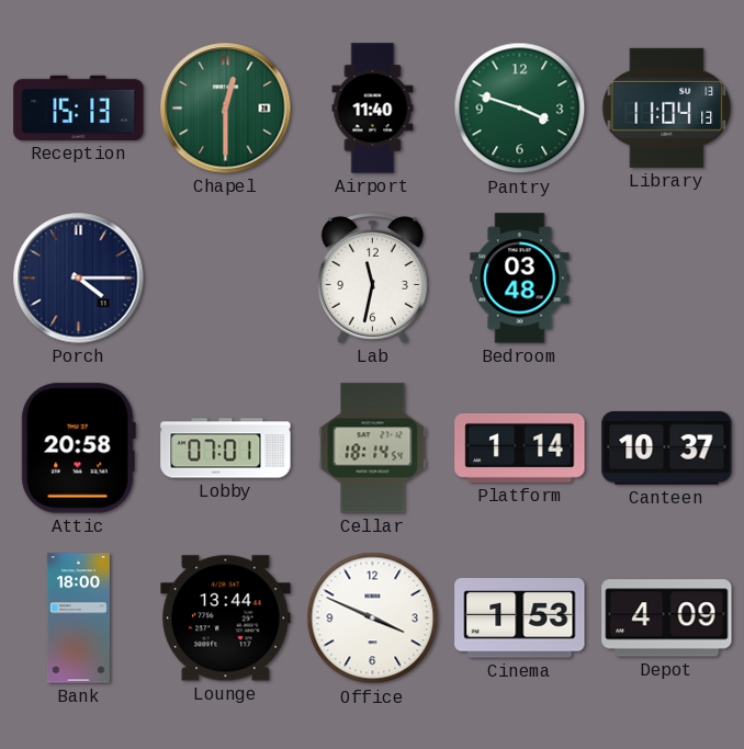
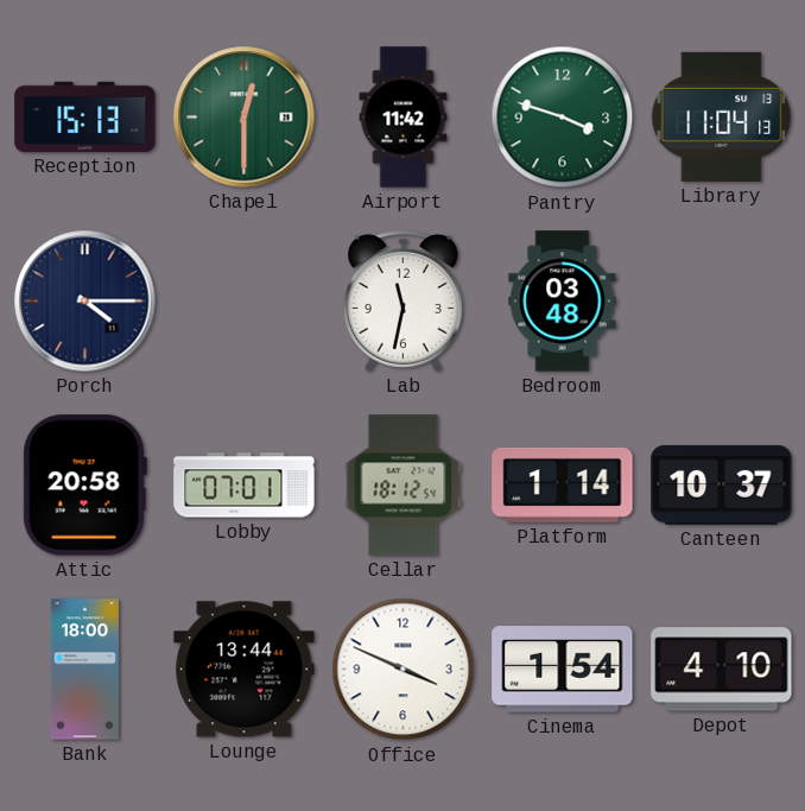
Airport: 11:40 -> 11:42 (404, 118)
Cellar: 18:14 -> 18:12 (404, 486)
Cinema: 1:53 -> 1:54 (563, 670)
Depot: 4:09 -> 4:10 (722, 670)
